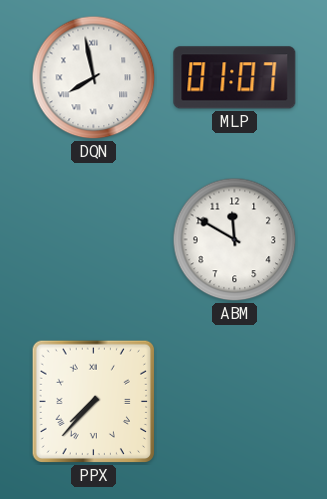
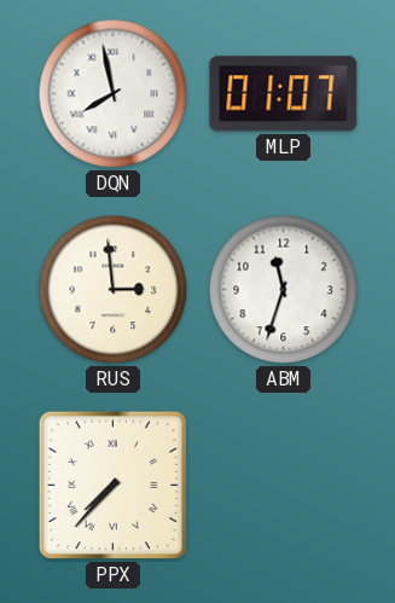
RUS: none -> 2:59 (114, 290)
ABM: 11:50 -> 11:33 (284, 290)
